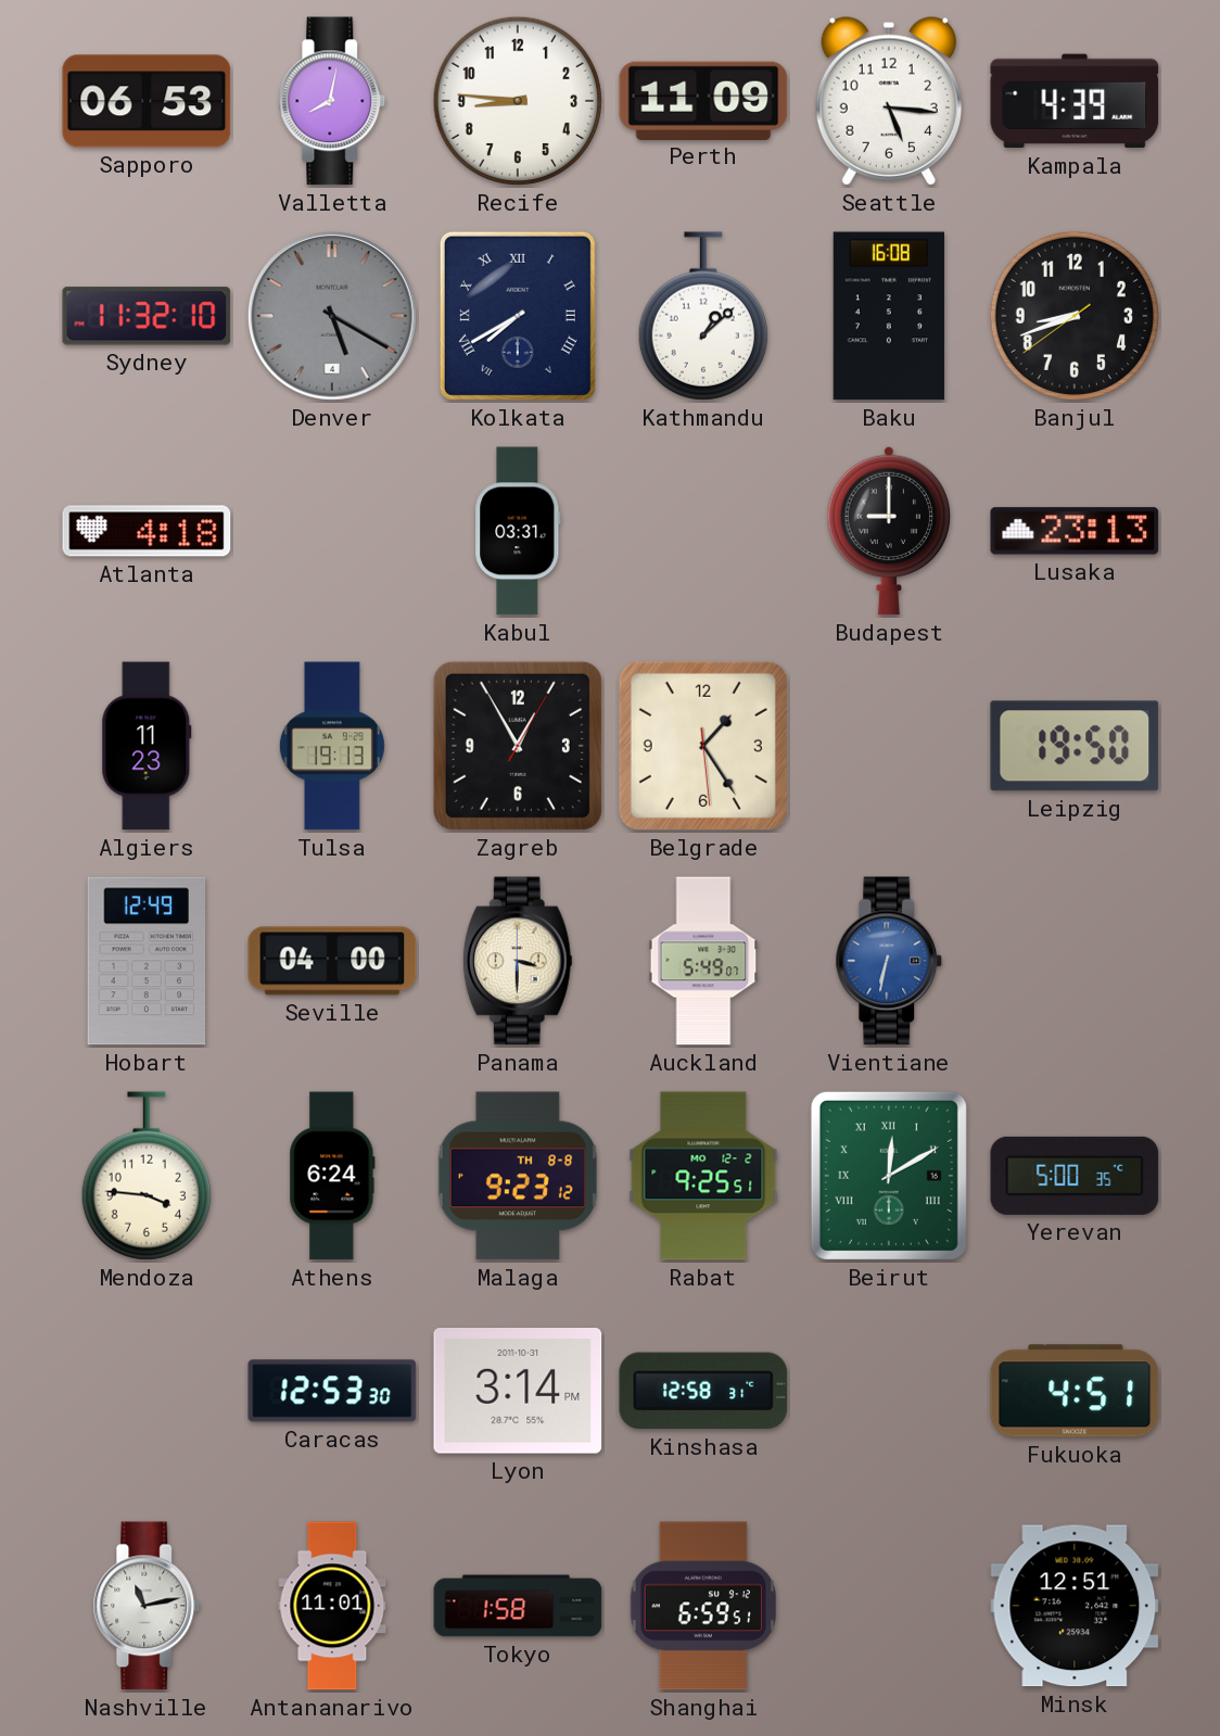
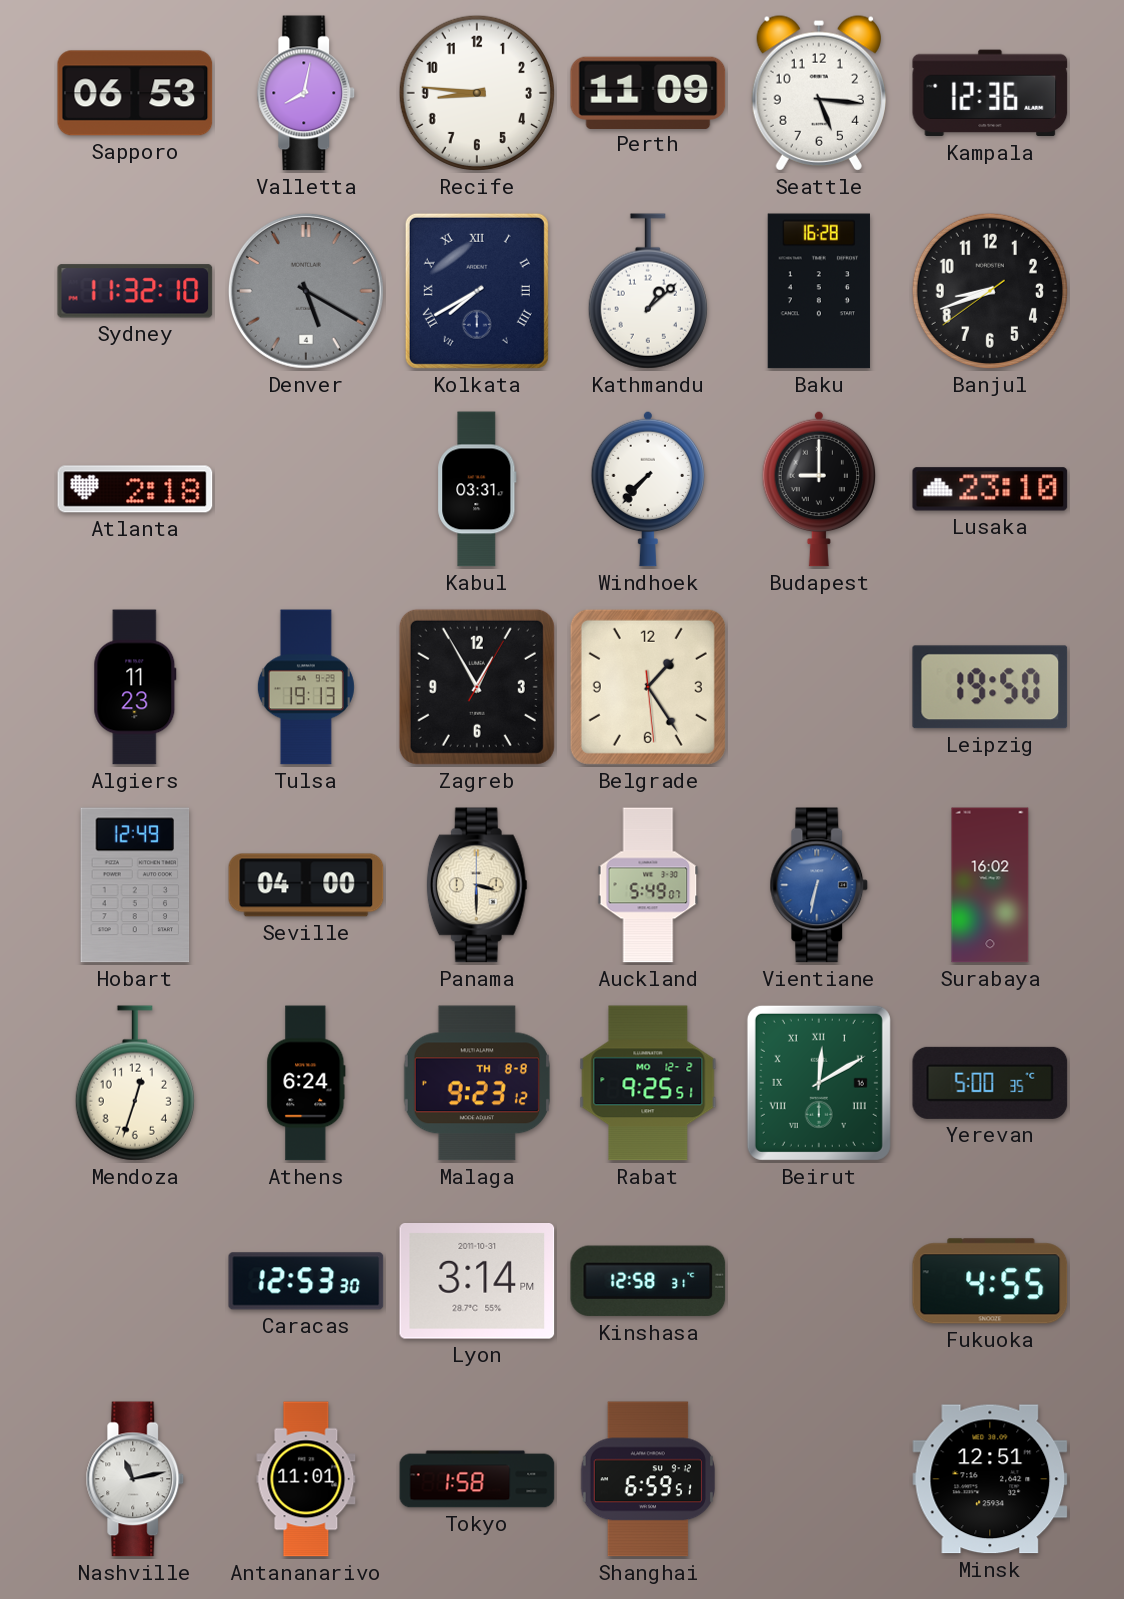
Kampala: 4:39 -> 12:36 (990, 93)
Baku: 16:08 -> 16:28 (819, 291)
Atlanta: 4:18 -> 2:18 (135, 489)
Windhoek: none -> 7:37 (648, 489)
Lusaka: 23:13 -> 23:10 (990, 489)
Surabaya: none -> 16:02 (990, 885)
Mendoza: 3:46 -> 12:33 (135, 1083)
Fukuoka: 4:51 -> 4:55 (990, 1281)
